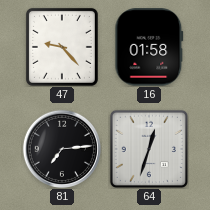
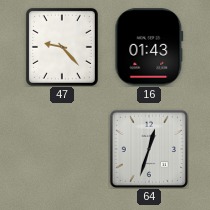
16: 01:58 -> 01:43 (149, 47)
81: 7:14 -> none (61, 148)
